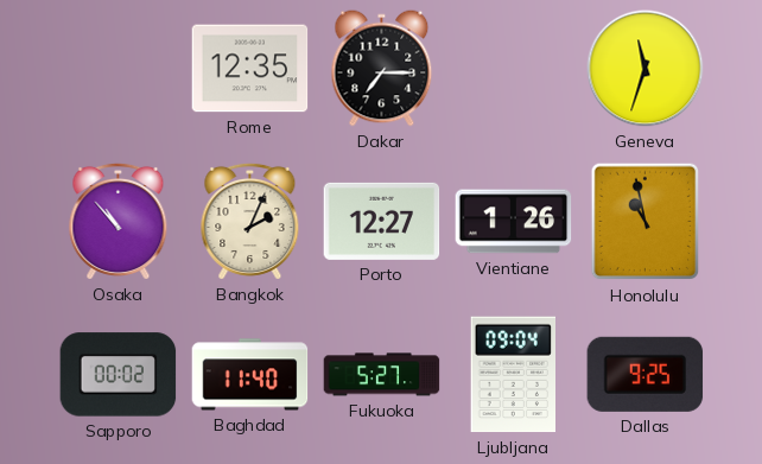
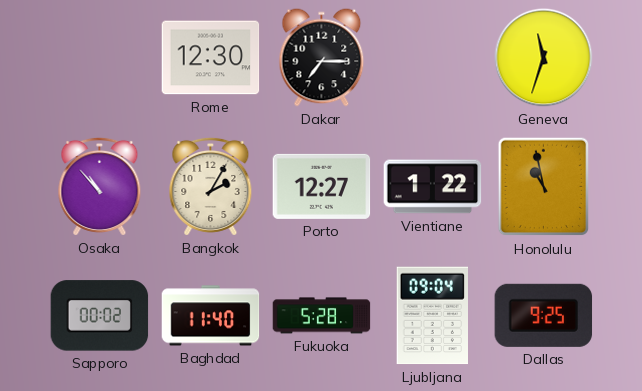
Rome: 12:35 -> 12:30 (211, 58)
Bangkok: 2:04 -> 2:05 (211, 186)
Vientiane: 1:26 -> 1:22 (433, 187)
Fukuoka: 5:27 -> 5:28 (322, 316)
